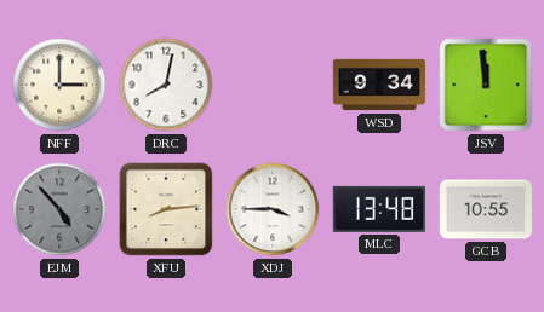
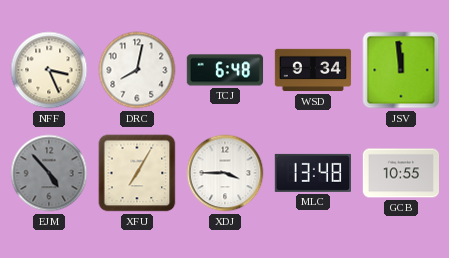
NFF: 3:00 -> 3:26 (49, 70)
TCJ: none -> 6:48 (225, 70)
XFU: 8:14 -> 7:05 (137, 173)
